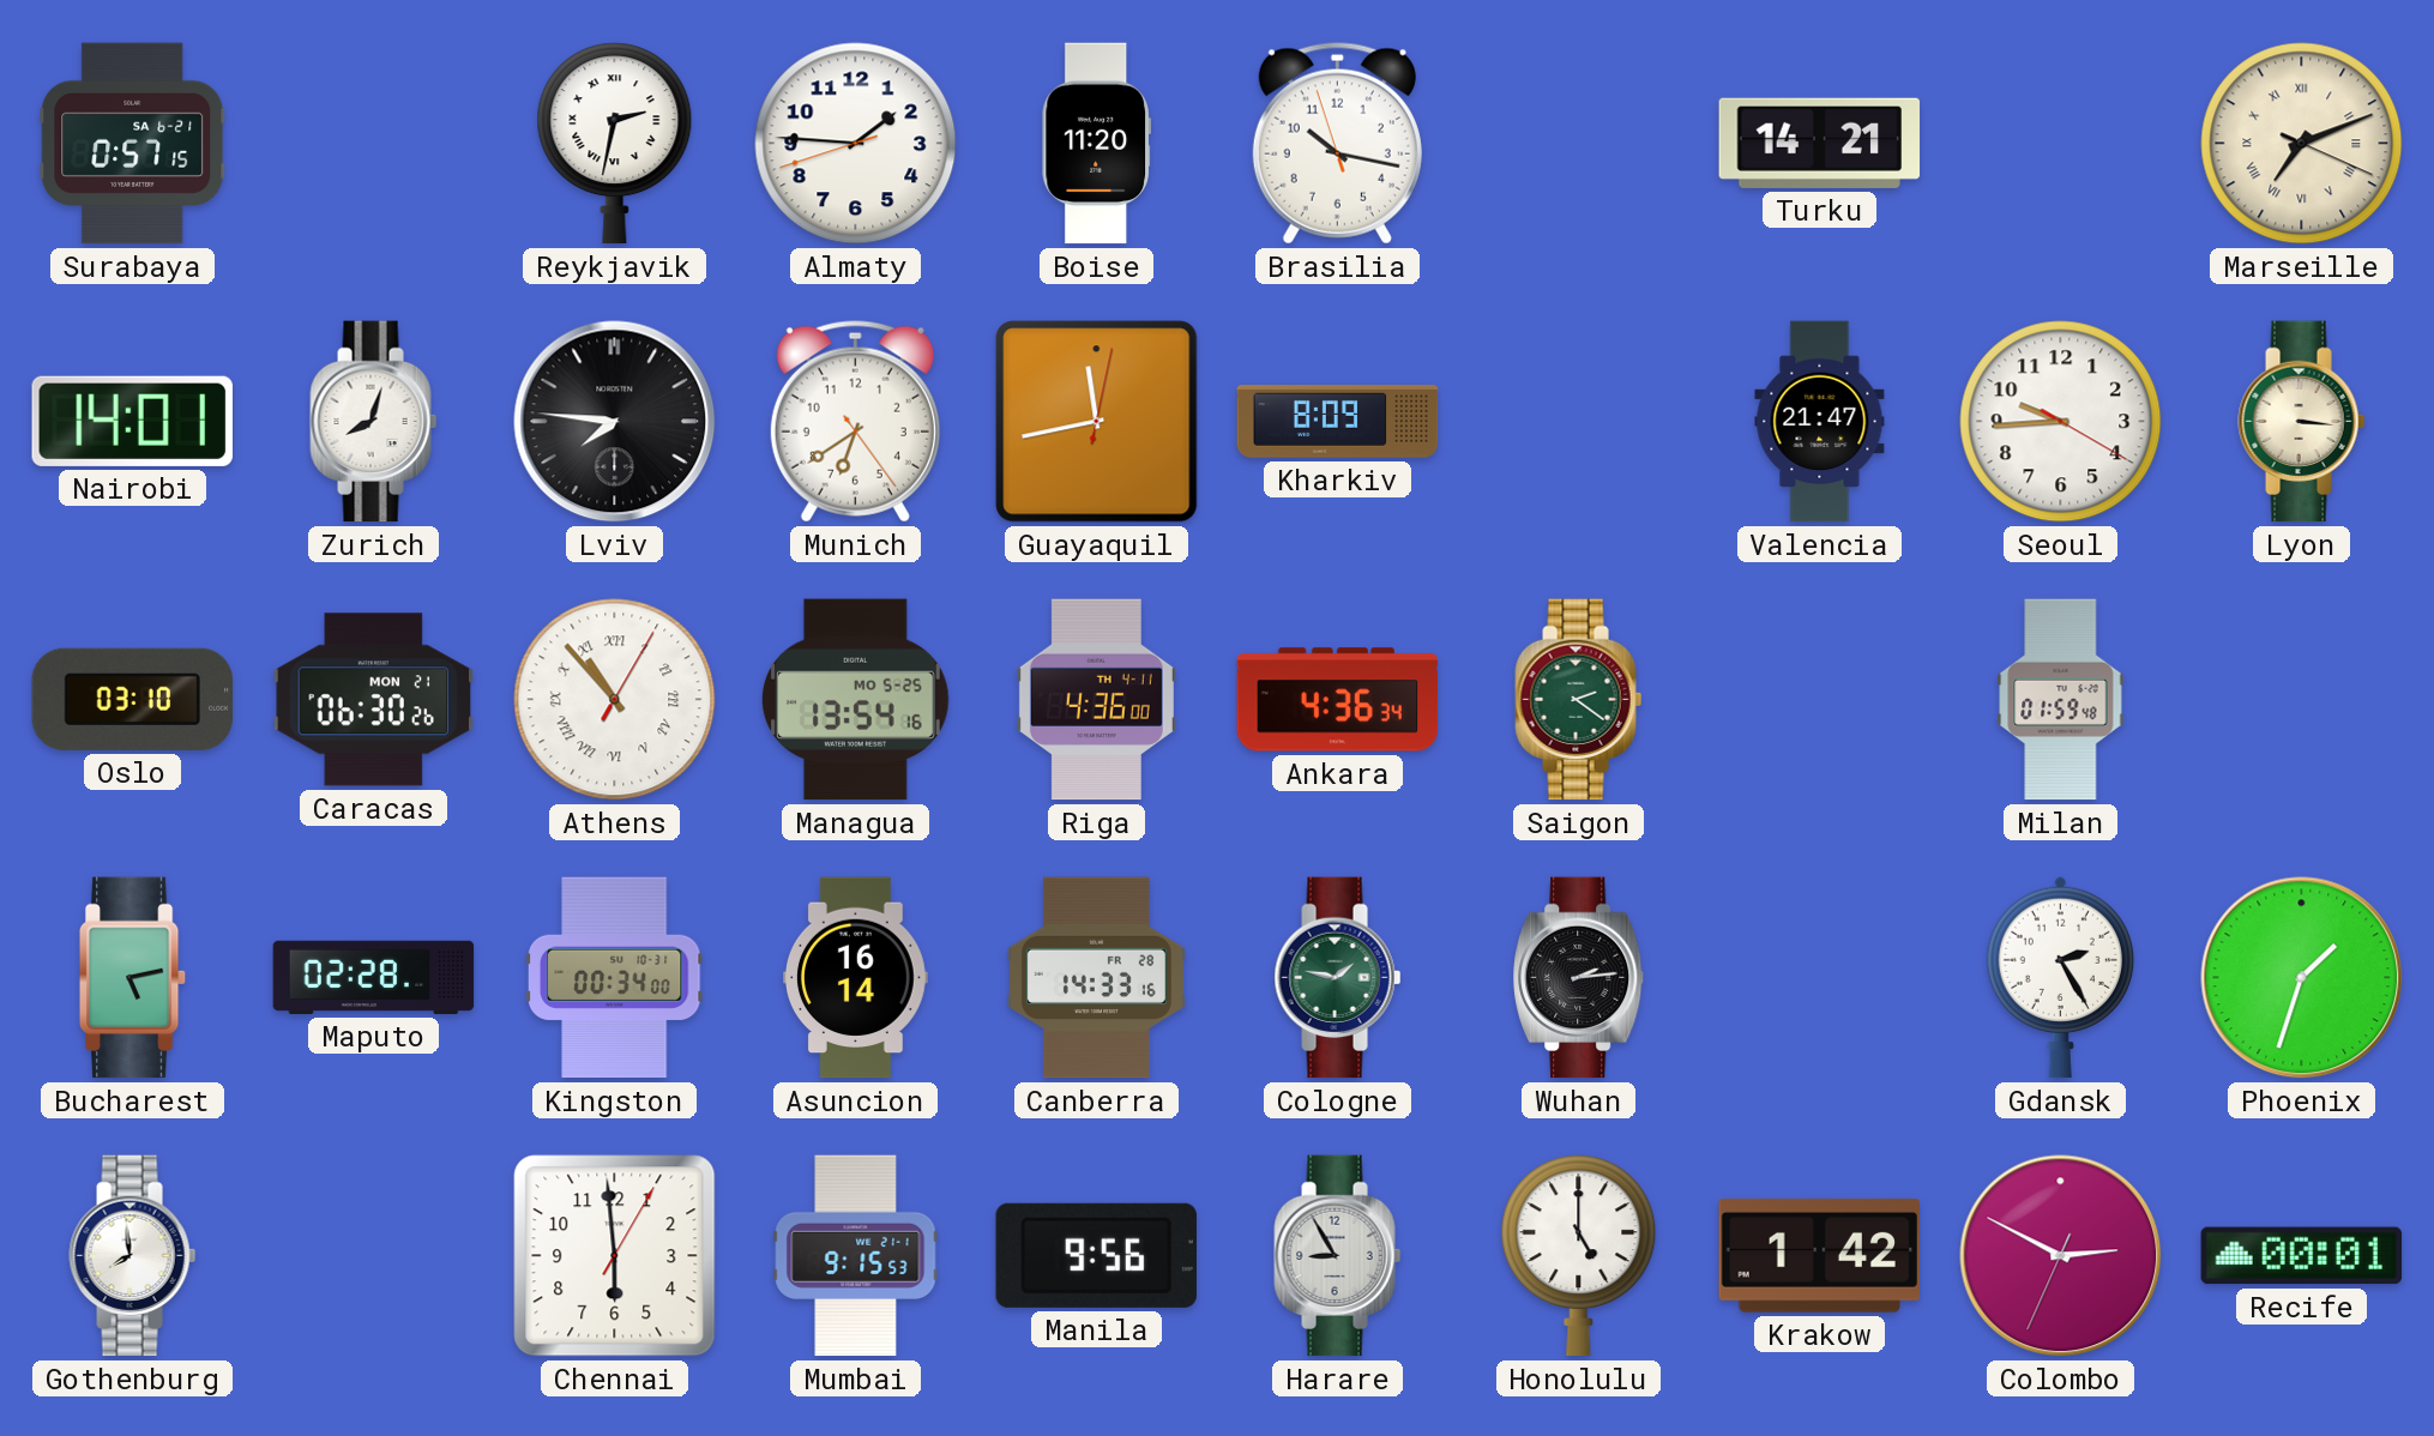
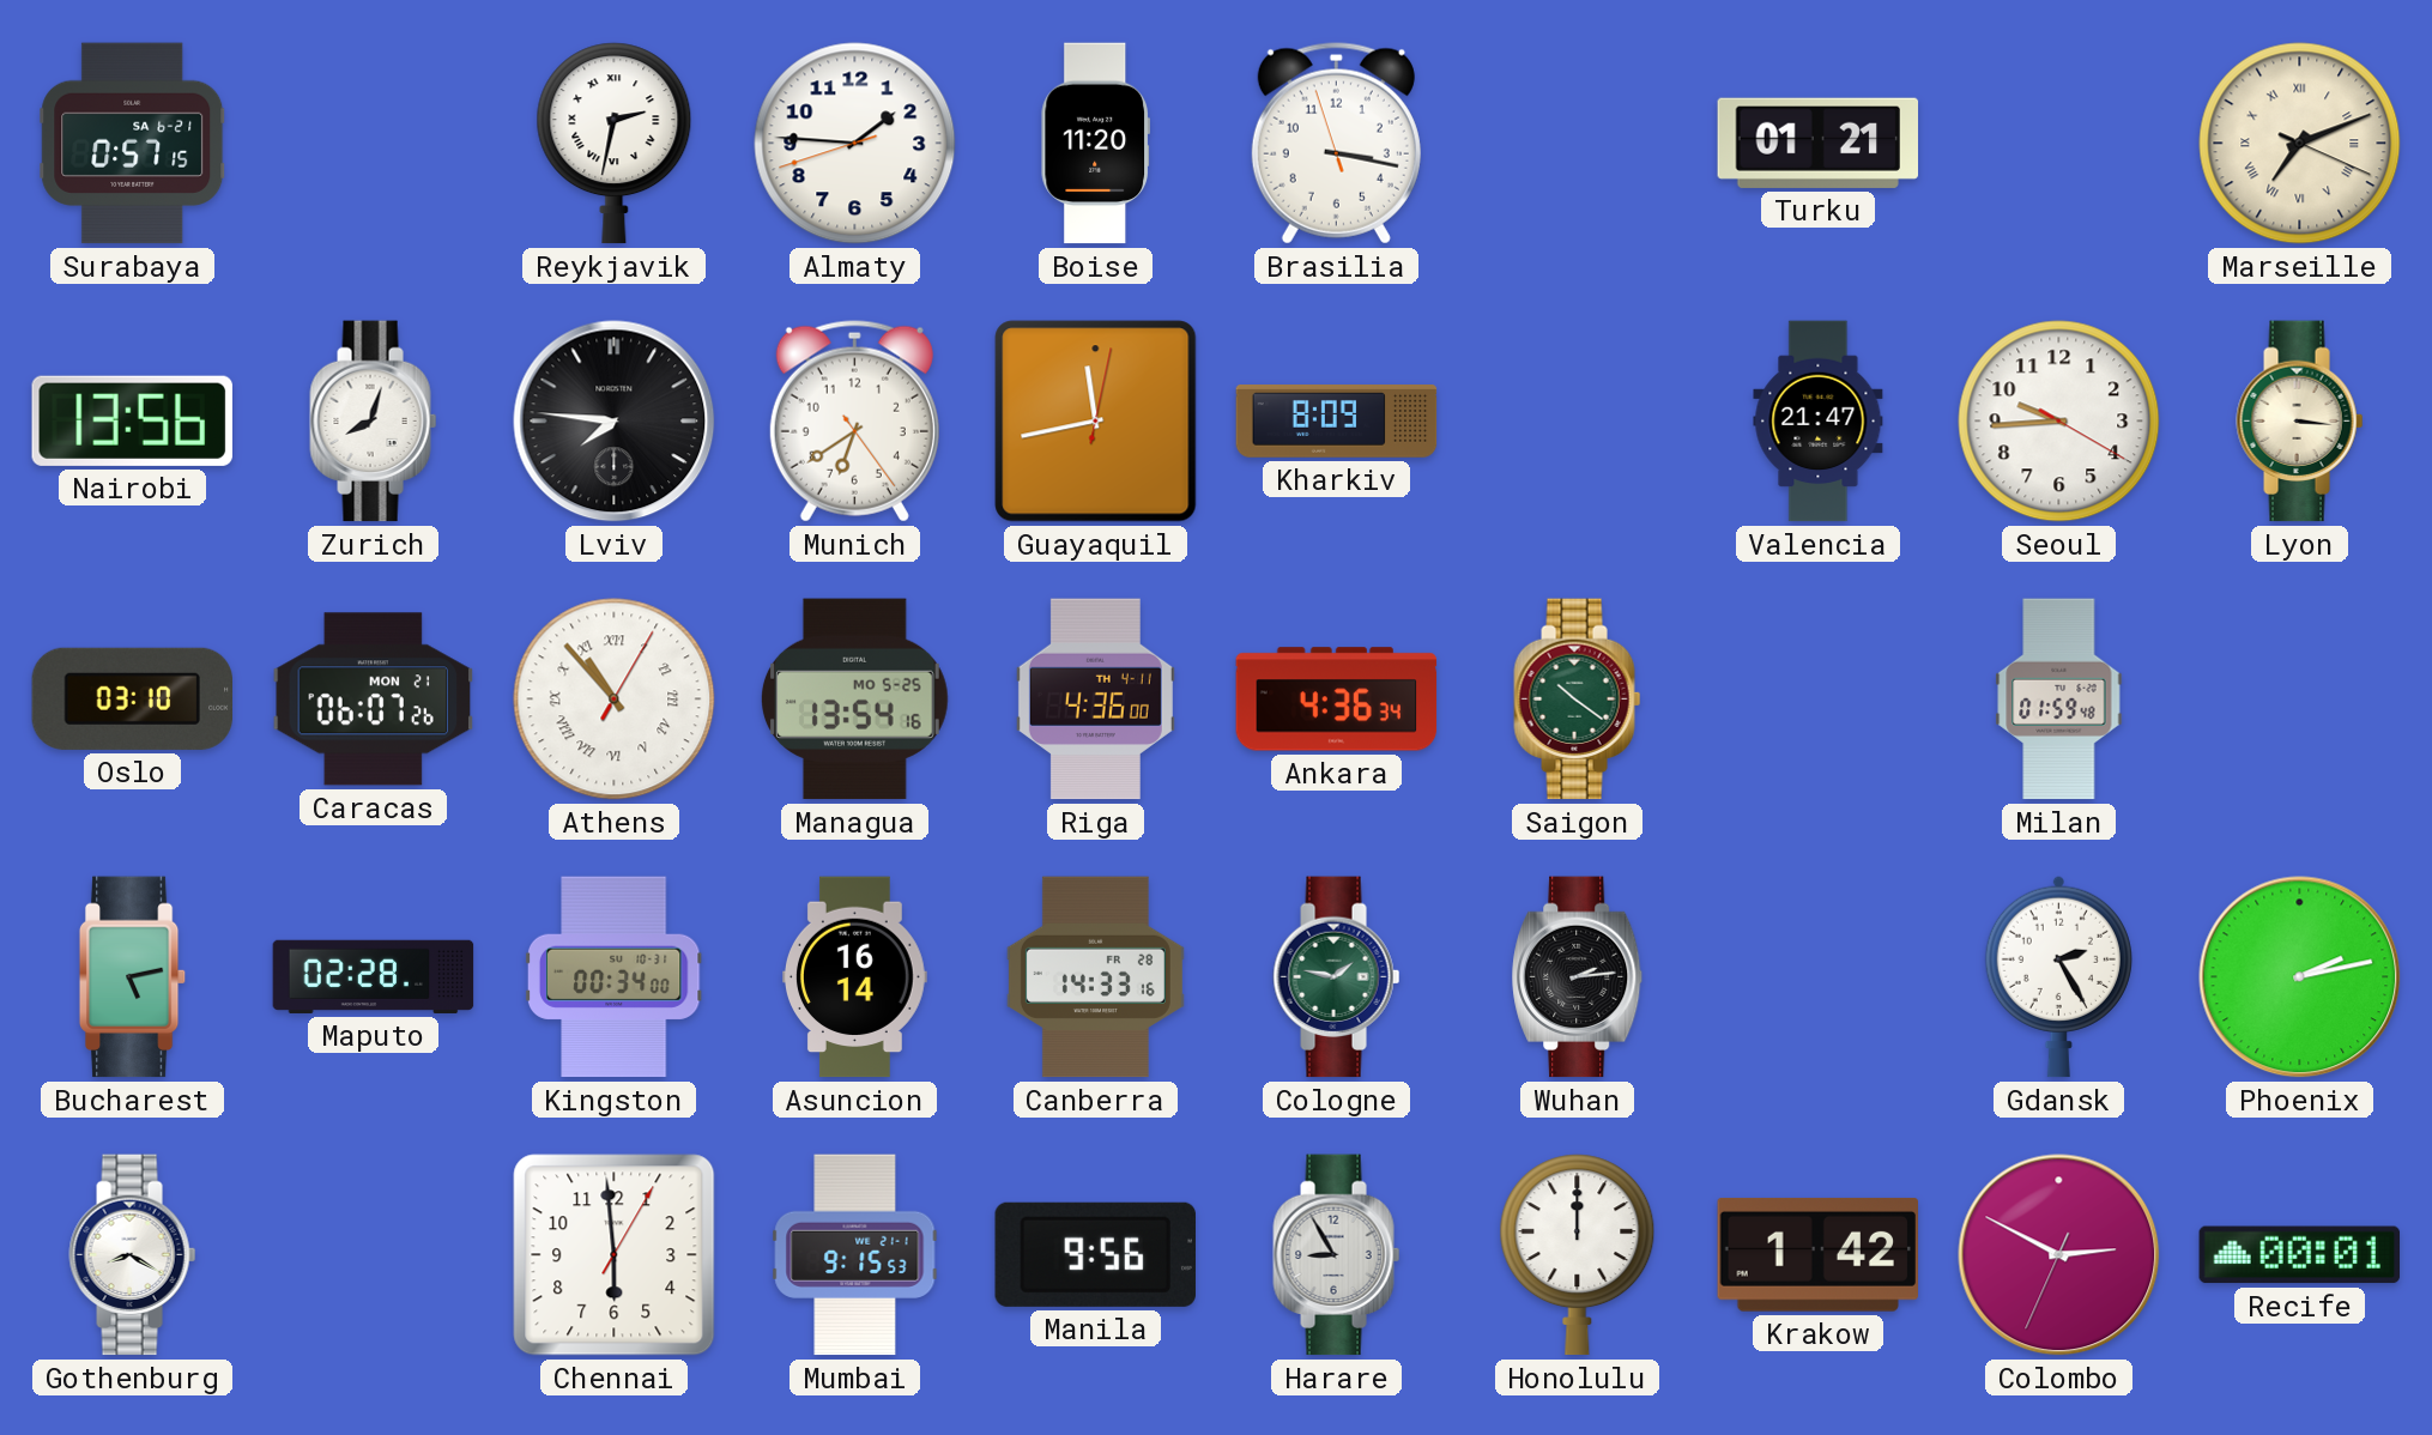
Brasilia: 10:16 -> 3:16 (1336, 144)
Turku: 14:21 -> 01:21 (1819, 143)
Nairobi: 14:01 -> 13:56 (132, 420)
Caracas: 06:30 -> 06:07 (374, 700)
Saigon: 2:21 -> 10:21 (1578, 700)
Phoenix: 1:33 -> 2:13 (2300, 977)
Gothenburg: 7:59 -> 8:20 (133, 1255)
Honolulu: 5:00 -> 12:00 (1578, 1255)
